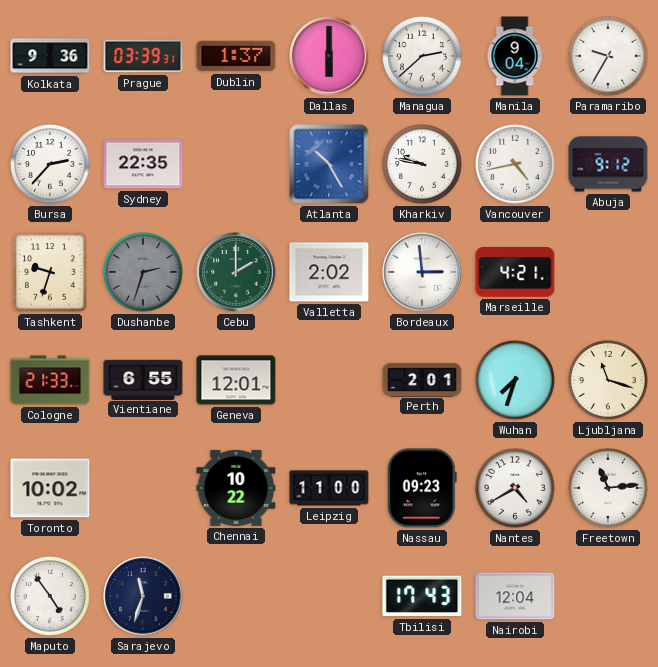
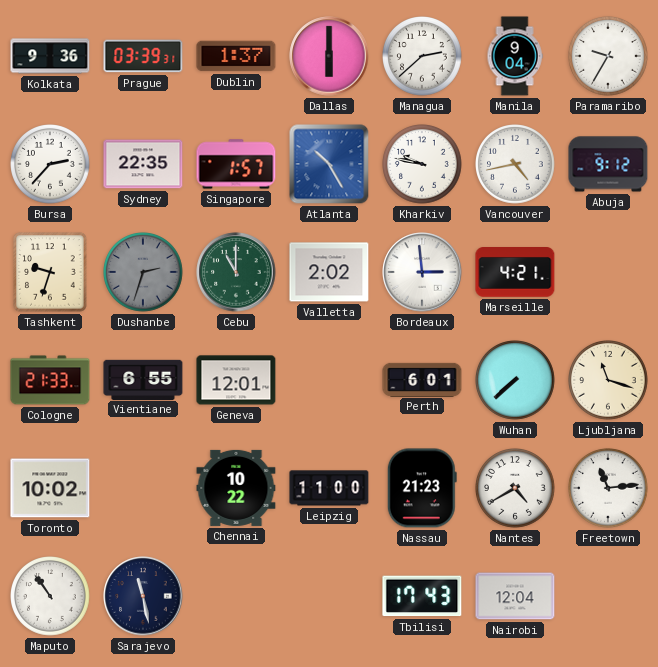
Singapore: none -> 1:57 (236, 164)
Cebu: 2:00 -> 11:00 (236, 272)
Perth: 2:01 -> 6:01 (422, 379)
Wuhan: 7:33 -> 7:38 (516, 381)
Nassau: 09:23 -> 21:23 (422, 488)
Maputo: 4:54 -> 10:54 (51, 597)
Sarajevo: 11:33 -> 11:28 (143, 596)
